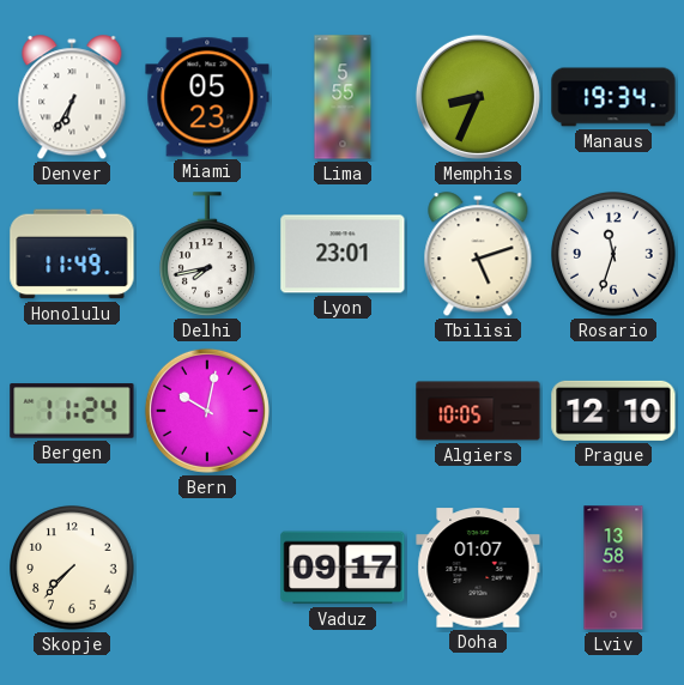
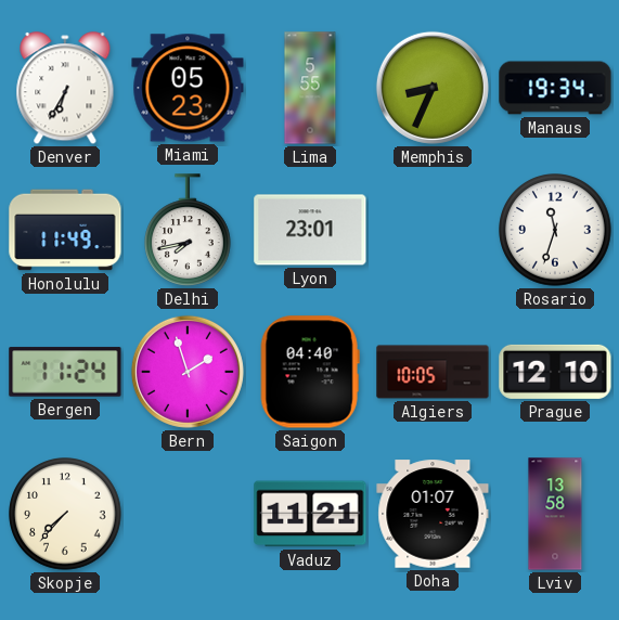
Tbilisi: 5:12 -> none (478, 255)
Bern: 10:02 -> 1:57 (188, 372)
Saigon: none -> 04:40 (310, 372)
Vaduz: 09:17 -> 11:21 (310, 514)
